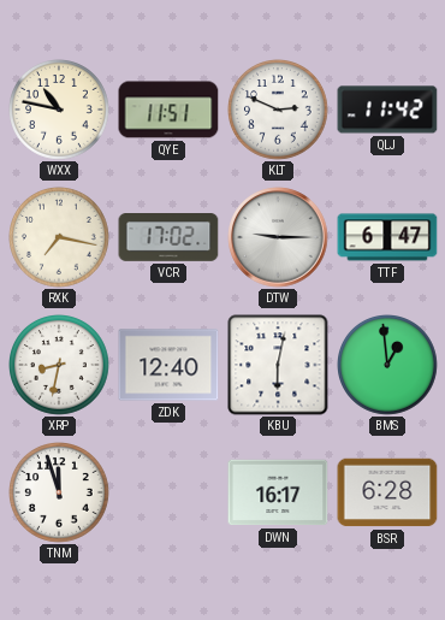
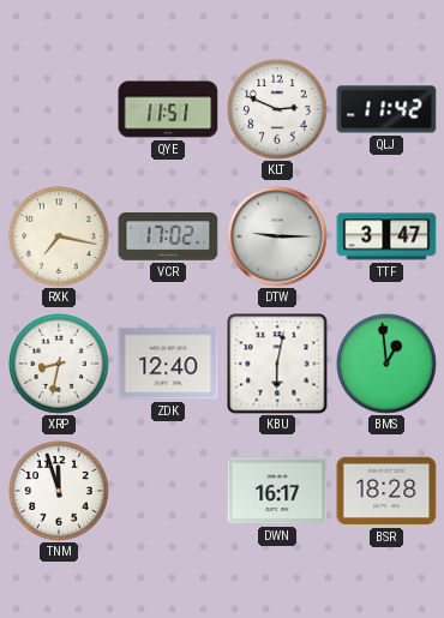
WXX: 10:47 -> none (60, 111)
TTF: 6:47 -> 3:47 (386, 236)
BSR: 6:28 -> 18:28 (386, 491)
